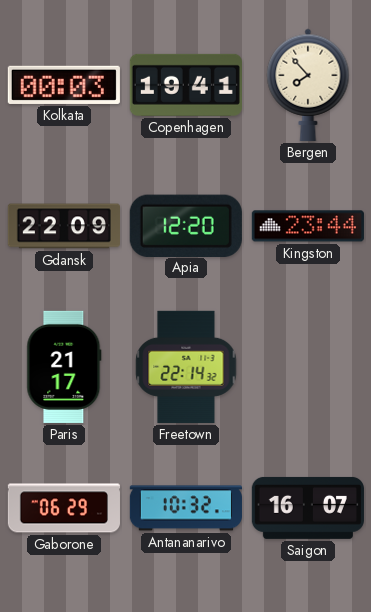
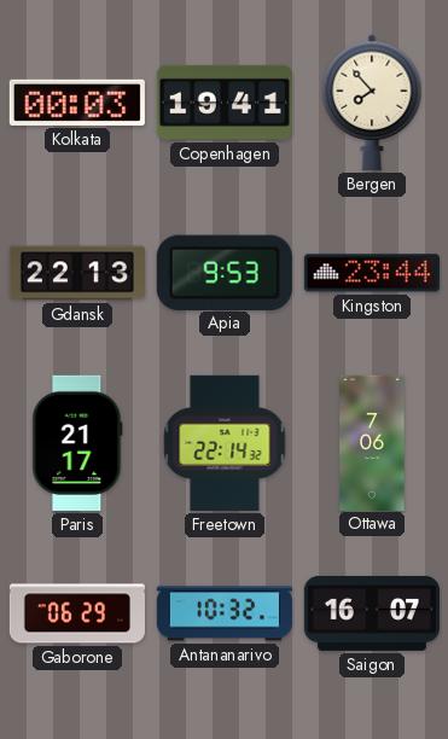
Gdansk: 22:09 -> 22:13 (77, 273)
Apia: 12:20 -> 9:53 (225, 272)
Ottawa: none -> 7:06 (372, 442)
